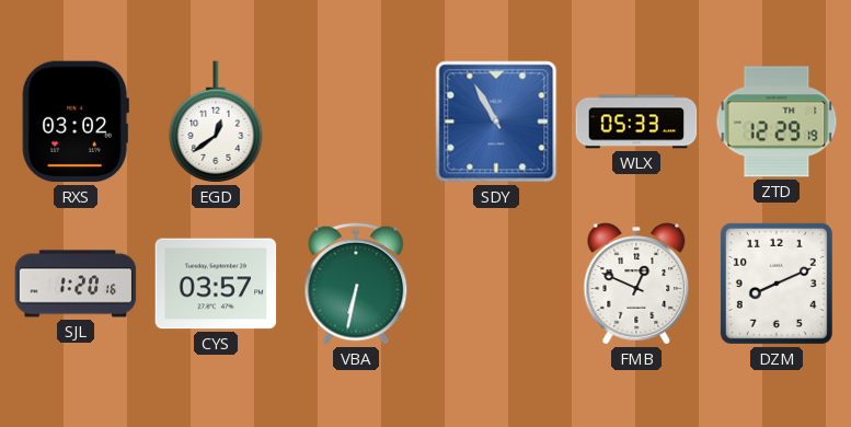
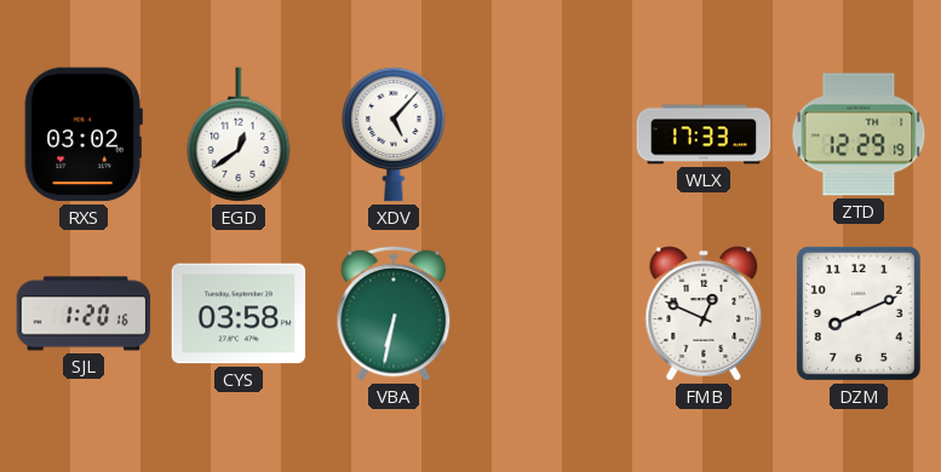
XDV: none -> 5:07 (394, 134)
SDY: 10:55 -> none (496, 122)
WLX: 05:33 -> 17:33 (704, 134)
CYS: 03:57 -> 03:58 (239, 313)
